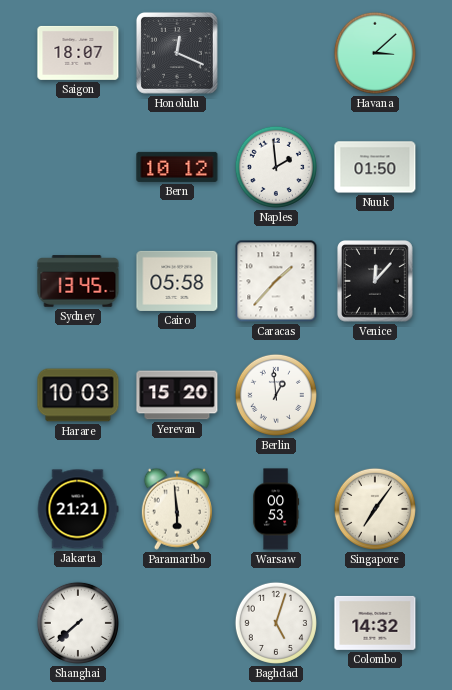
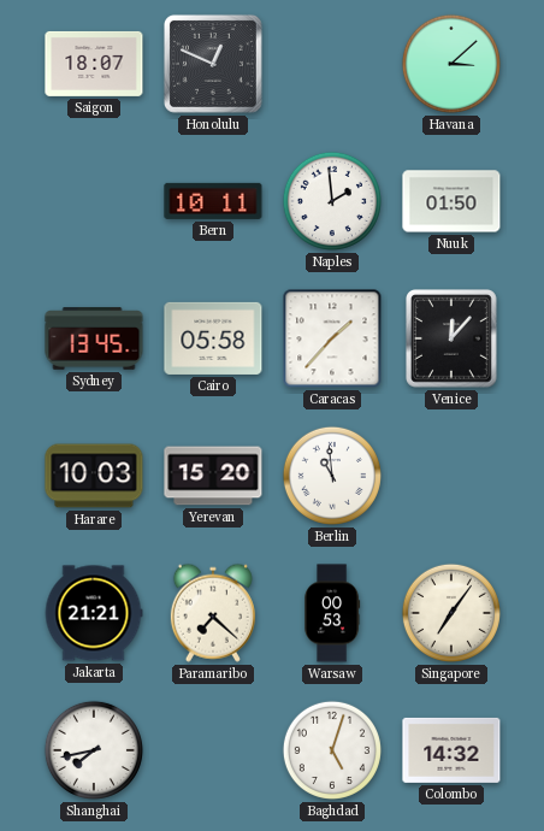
Honolulu: 12:19 -> 12:49 (213, 64)
Bern: 10:12 -> 10:11 (213, 201)
Berlin: 12:59 -> 10:59 (332, 476)
Paramaribo: 5:59 -> 7:22 (213, 613)
Shanghai: 7:38 -> 7:43 (94, 750)
